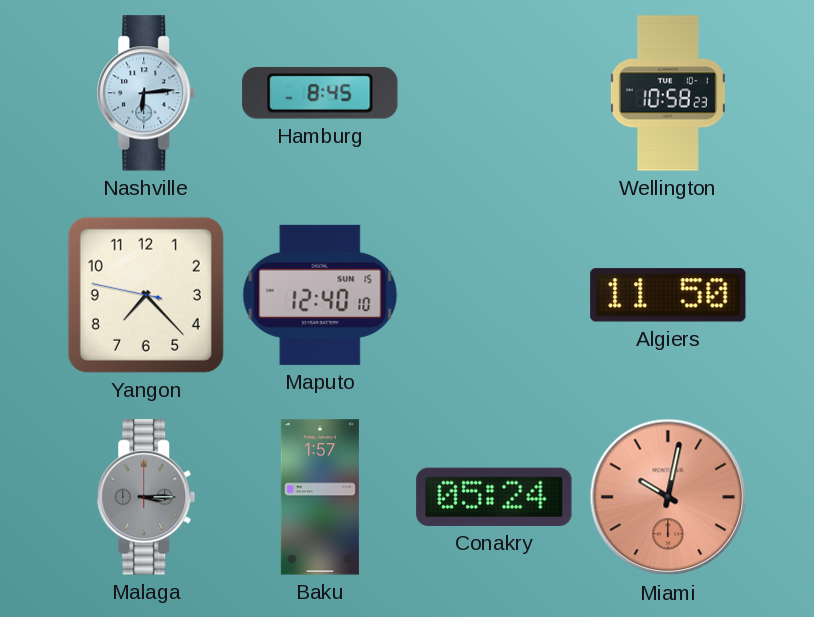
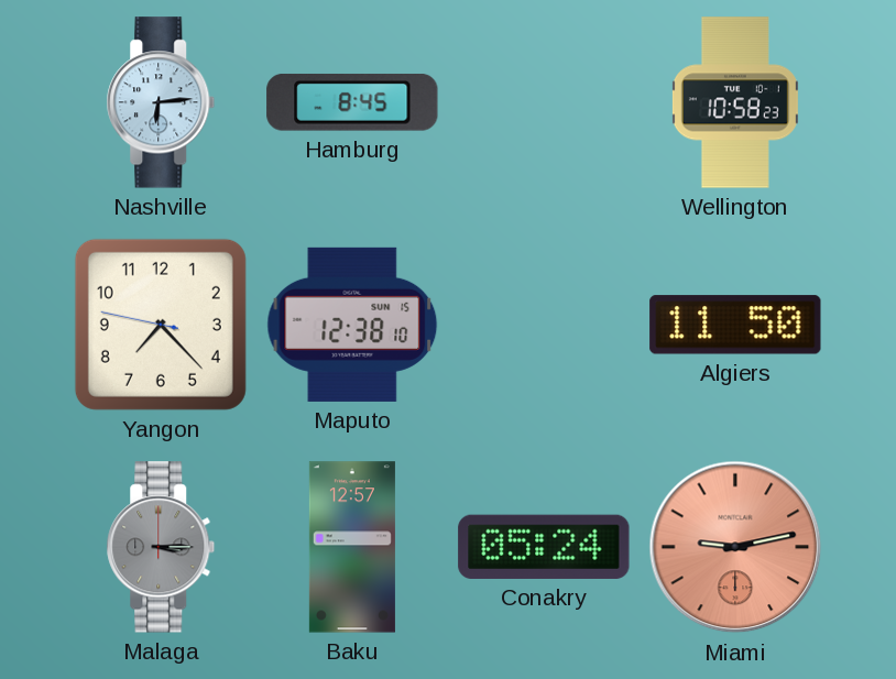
Maputo: 12:40 -> 12:38 (352, 325)
Baku: 1:57 -> 12:57 (352, 547)
Miami: 10:02 -> 9:13 (735, 547)
